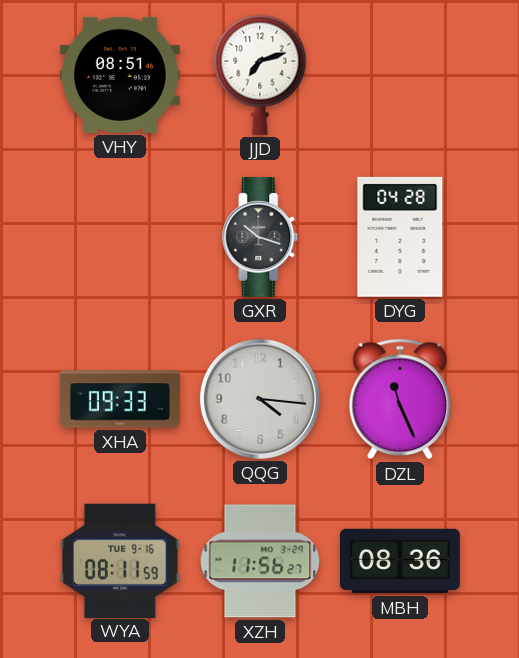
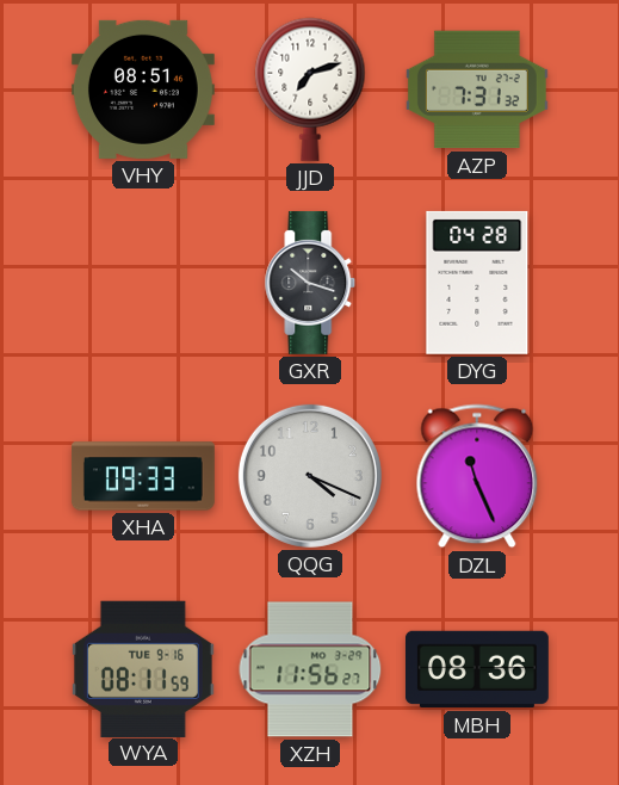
AZP: none -> 7:31 (477, 89)
QQG: 4:16 -> 4:19 (310, 476)
